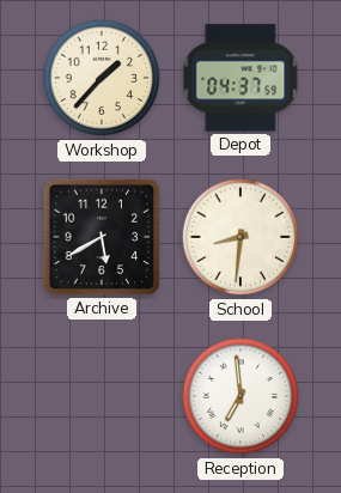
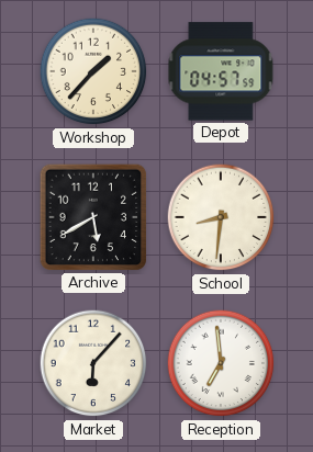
Depot: 04:37 -> 04:57 (221, 71)
Market: none -> 6:07 (93, 363)
